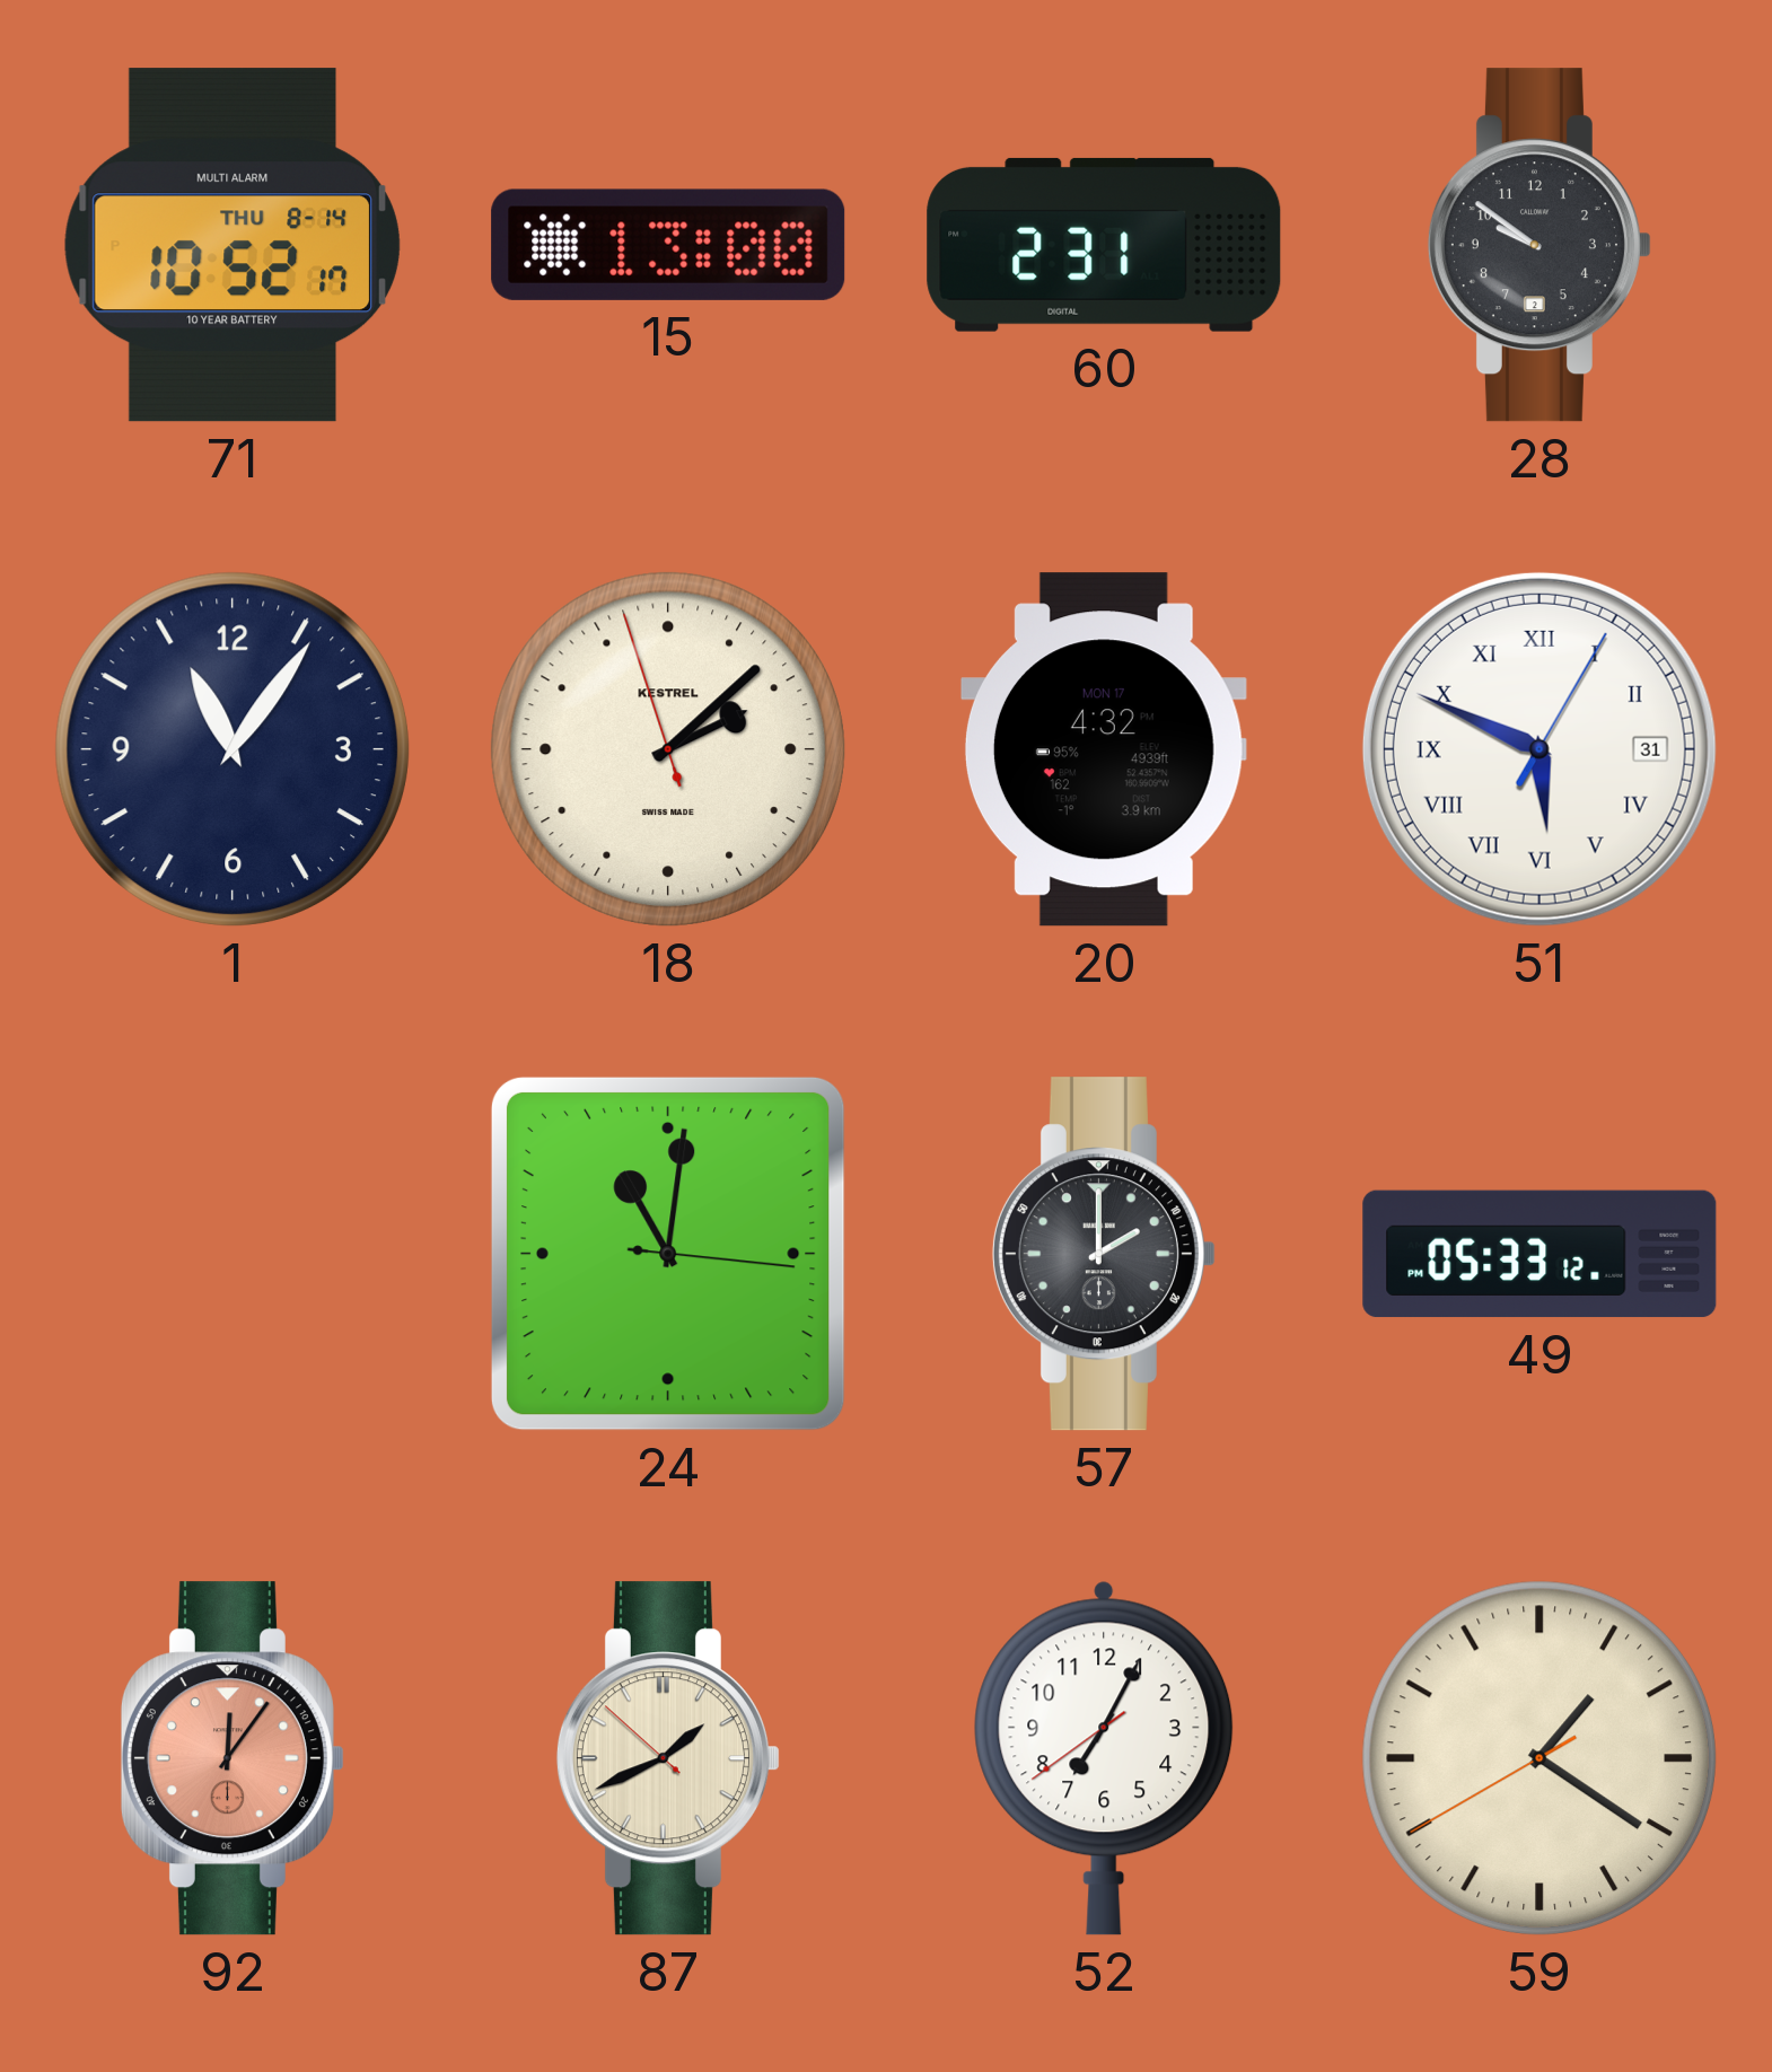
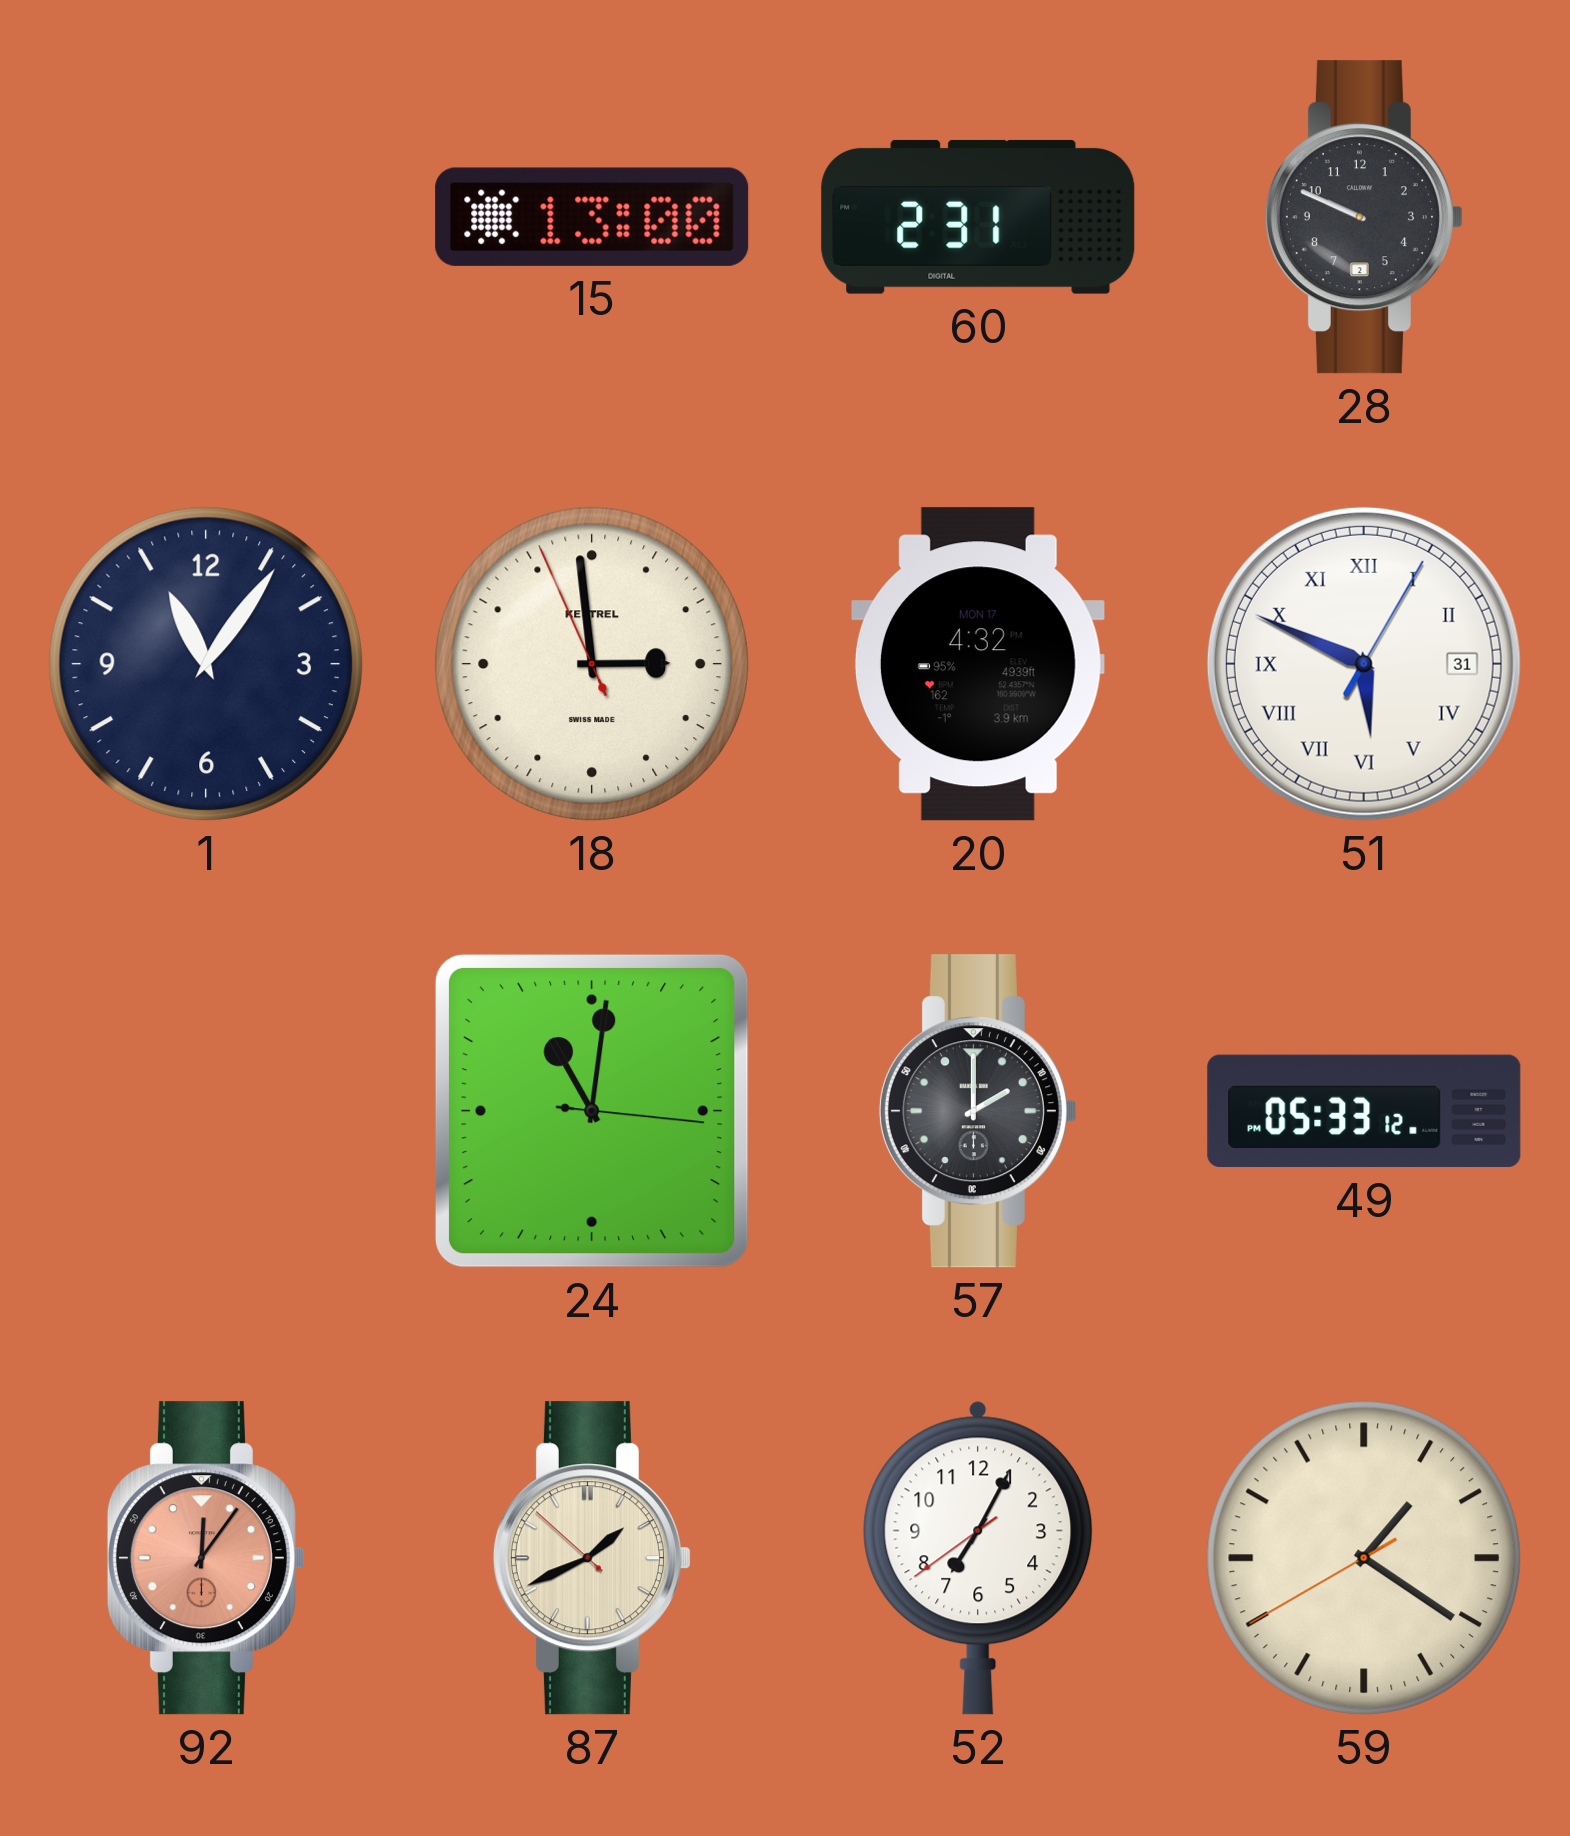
71: 10:52 -> none (233, 245)
28: 9:51 -> 9:49 (1364, 217)
18: 2:07 -> 2:58 (592, 664)
